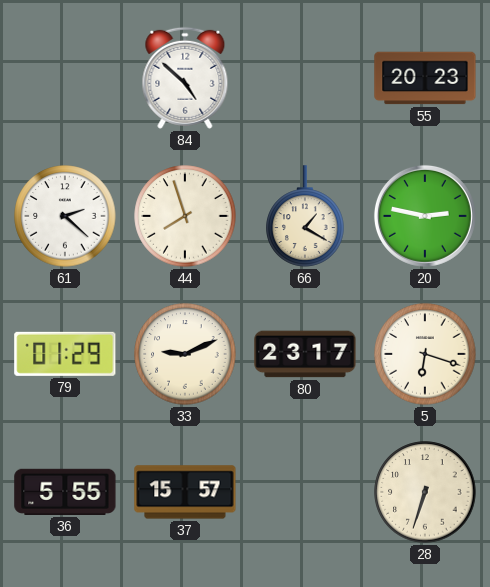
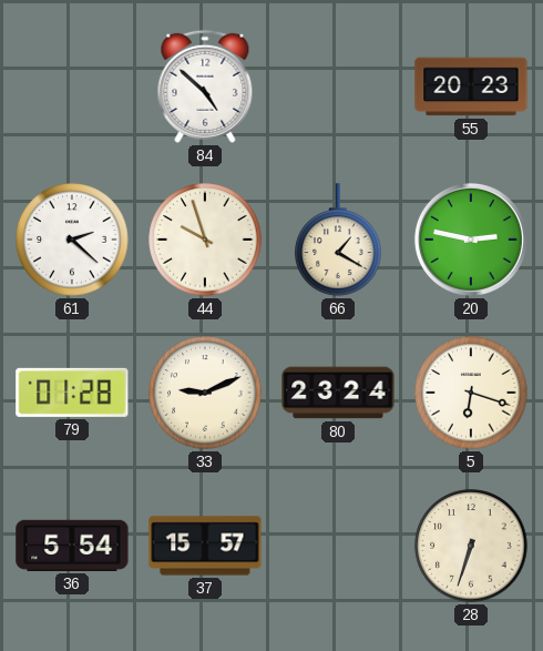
44: 7:57 -> 9:57 (205, 240)
79: 01:29 -> 01:28 (72, 393)
80: 23:17 -> 23:24 (338, 393)
36: 5:55 -> 5:54 (72, 546)
